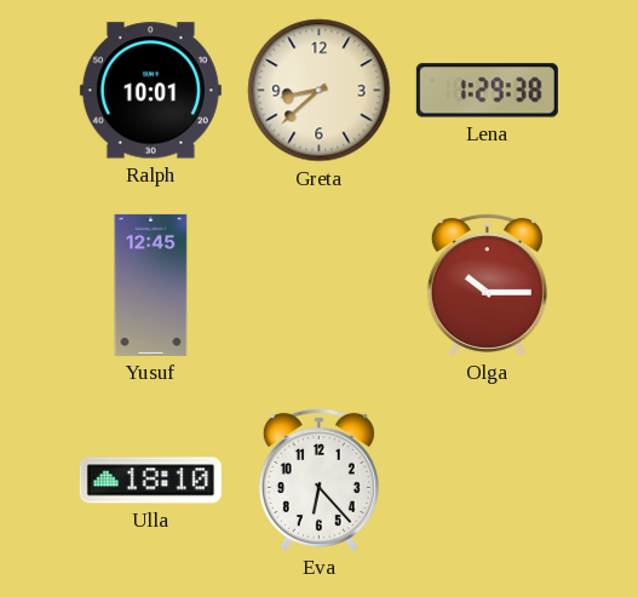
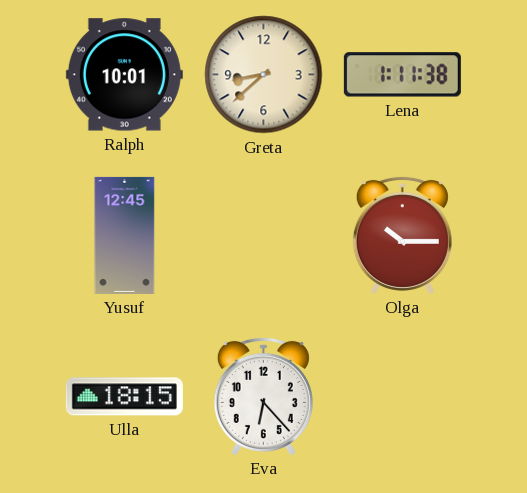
Lena: 1:29 -> 1:11 (402, 75)
Ulla: 18:10 -> 18:15 (124, 397)
